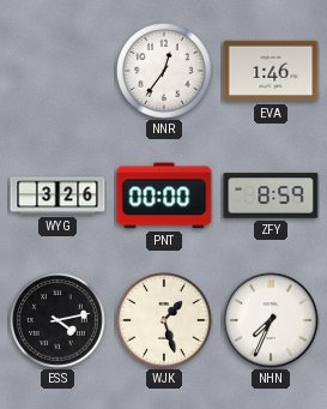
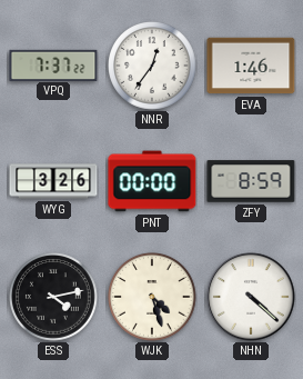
VPQ: none -> 7:37 (53, 64)
WJK: 1:27 -> 4:27 (153, 298)
NHN: 7:34 -> 4:22 (251, 297)
